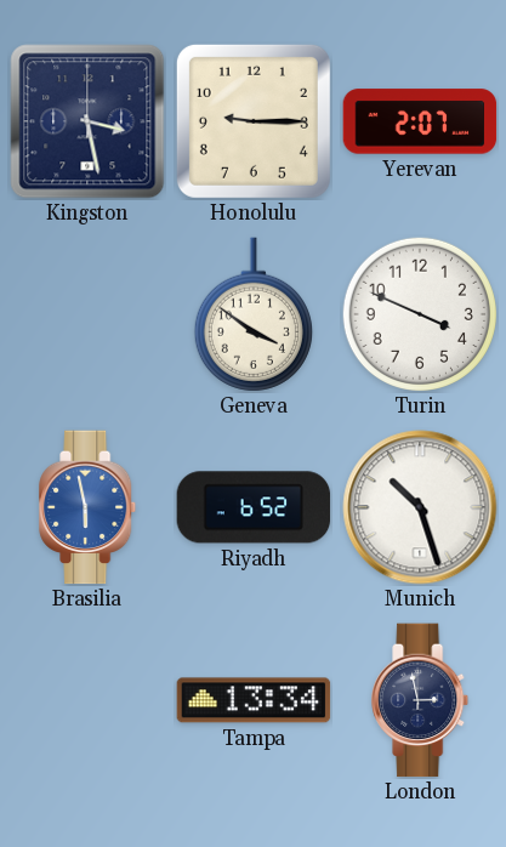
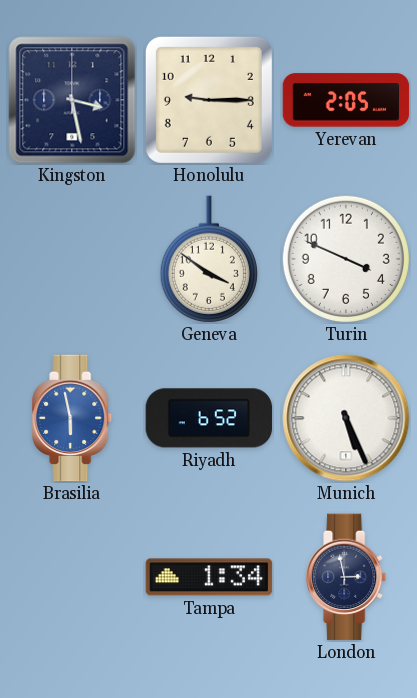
Yerevan: 2:07 -> 2:05 (346, 100)
Munich: 10:27 -> 5:26 (346, 418)
Tampa: 13:34 -> 1:34 (209, 577)
